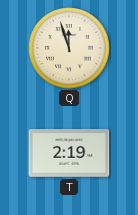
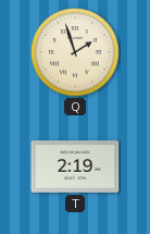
Q: 11:57 -> 1:57 (75, 52)
